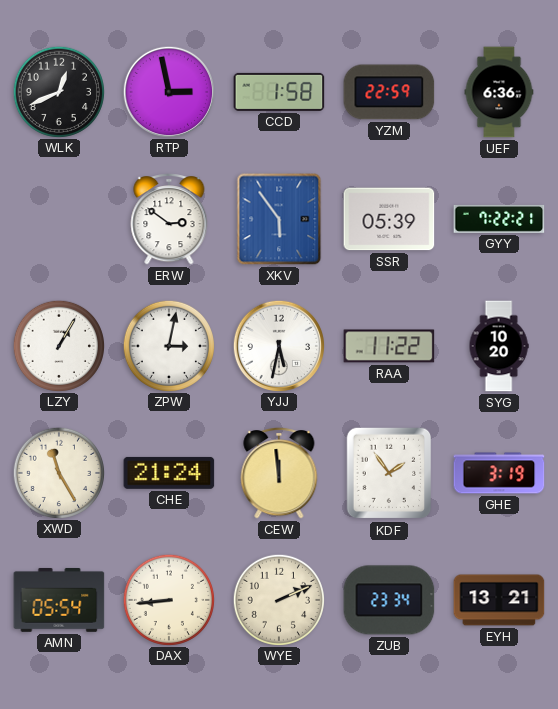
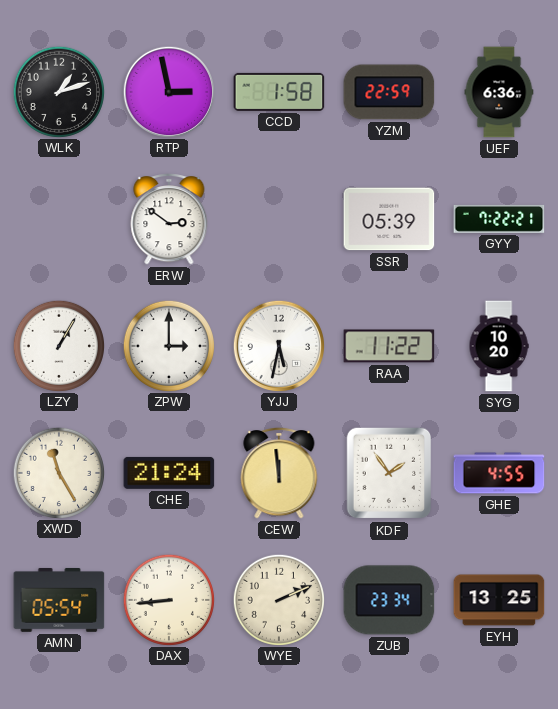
WLK: 12:41 -> 1:12 (58, 91)
XKV: 5:54 -> none (279, 219)
ZPW: 3:02 -> 3:00 (168, 345)
GHE: 3:19 -> 4:55 (499, 473)
EYH: 13:21 -> 13:25 (499, 600)
